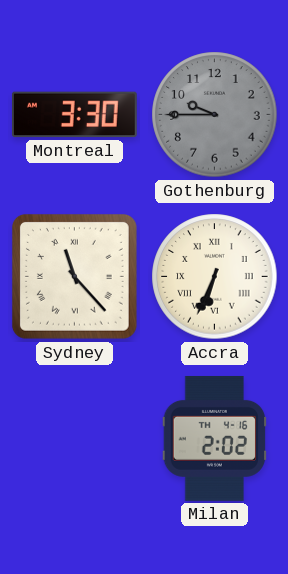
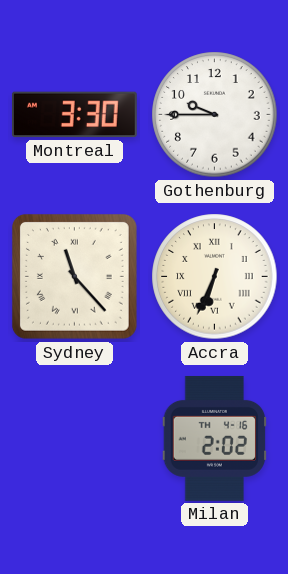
Gothenburg dial: grey -> white (215, 115)
